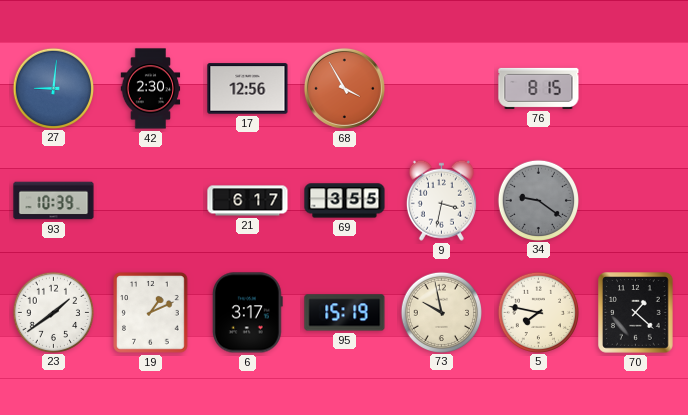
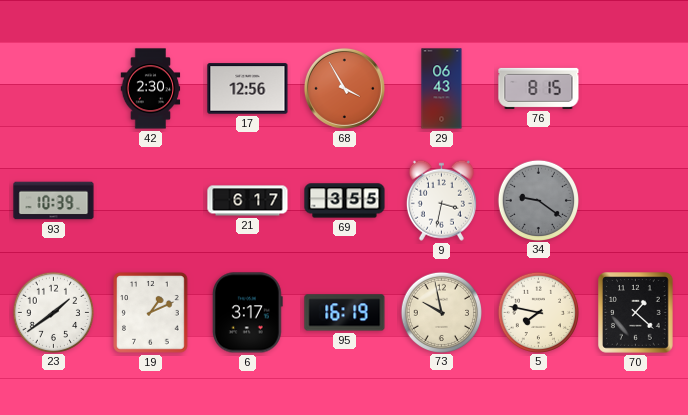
27: 9:01 -> none (53, 88)
29: none -> 06:43 (442, 89)
95: 15:19 -> 16:19 (345, 313)
